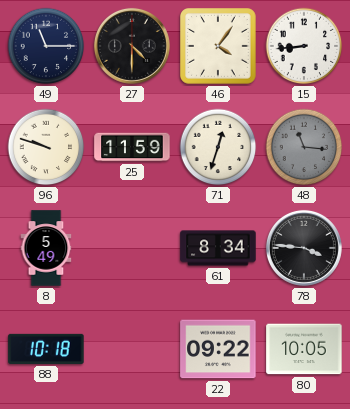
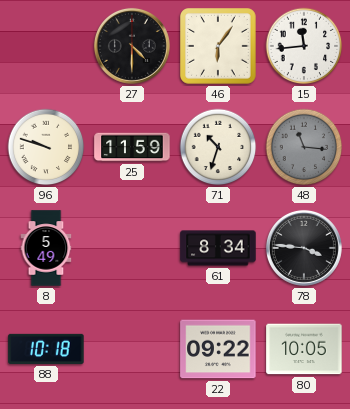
49: 11:15 -> none (46, 46)
46: 4:06 -> 6:06 (219, 47)
15: 8:44 -> 11:44 (304, 46)
71: 12:33 -> 10:33 (218, 147)
